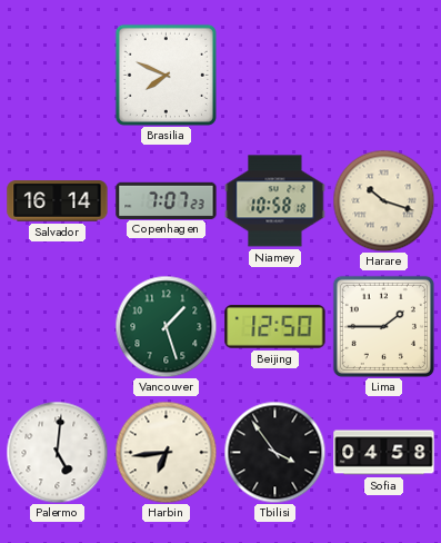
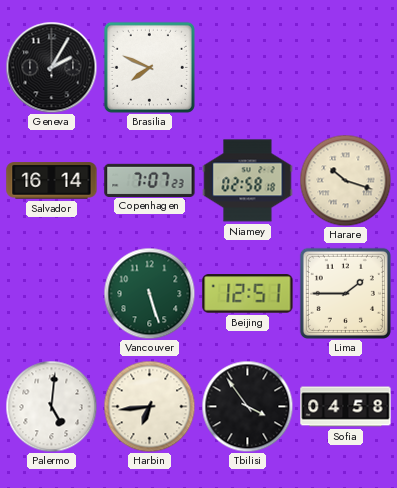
Geneva: none -> 2:05 (51, 67)
Niamey: 10:58 -> 02:58 (248, 181)
Vancouver: 1:27 -> 5:27 (149, 293)
Beijing: 12:50 -> 12:51 (248, 294)
